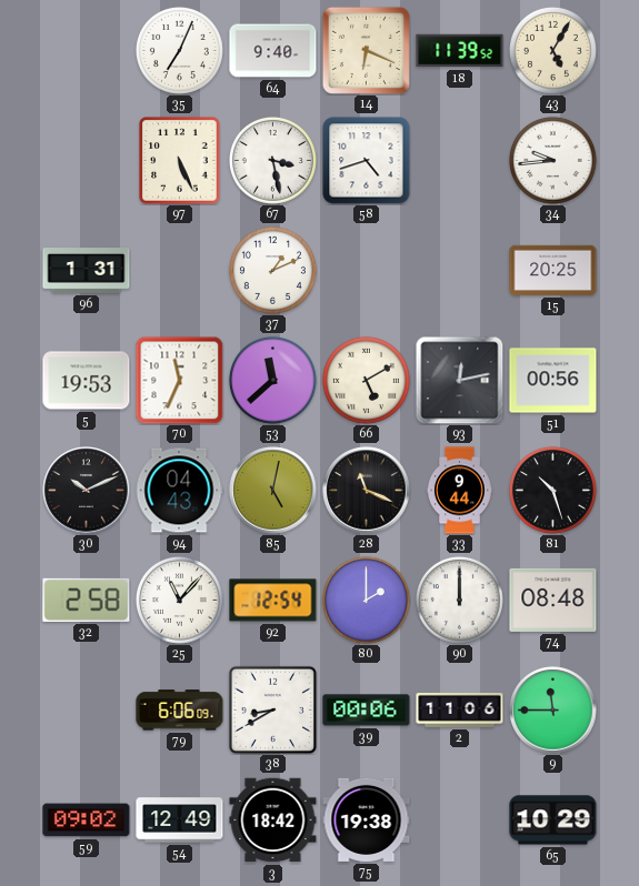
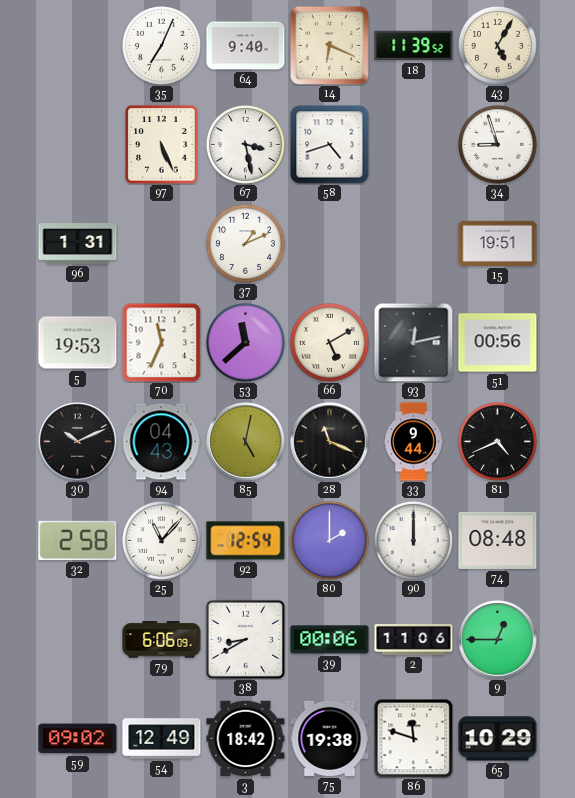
34: 9:44 -> 8:57 (497, 144)
15: 20:25 -> 19:51 (498, 243)
81: 10:27 -> 4:41 (497, 441)
9: 11:45 -> 12:45 (498, 640)
86: none -> 11:48 (414, 739)
